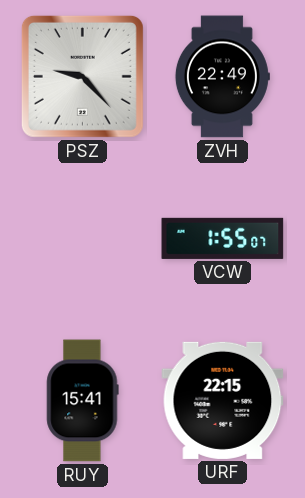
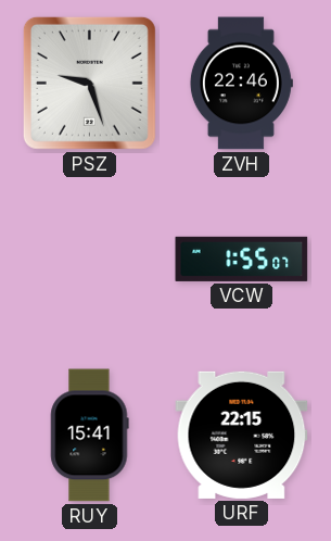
PSZ: 9:23 -> 9:27 (89, 83)
ZVH: 22:49 -> 22:46 (241, 84)
